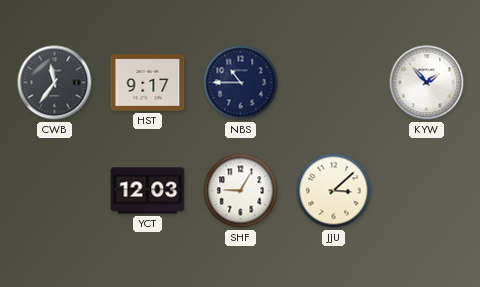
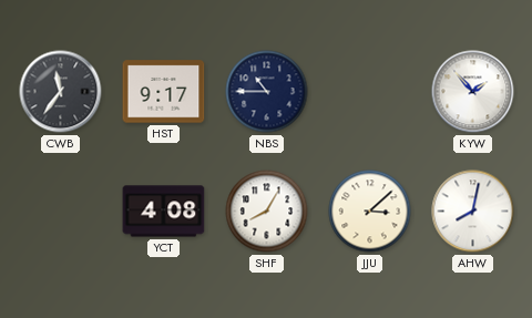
YCT: 12:03 -> 4:08 (164, 212)
SHF: 9:05 -> 8:05 (267, 212)
AHW: none -> 8:02 (473, 212)
